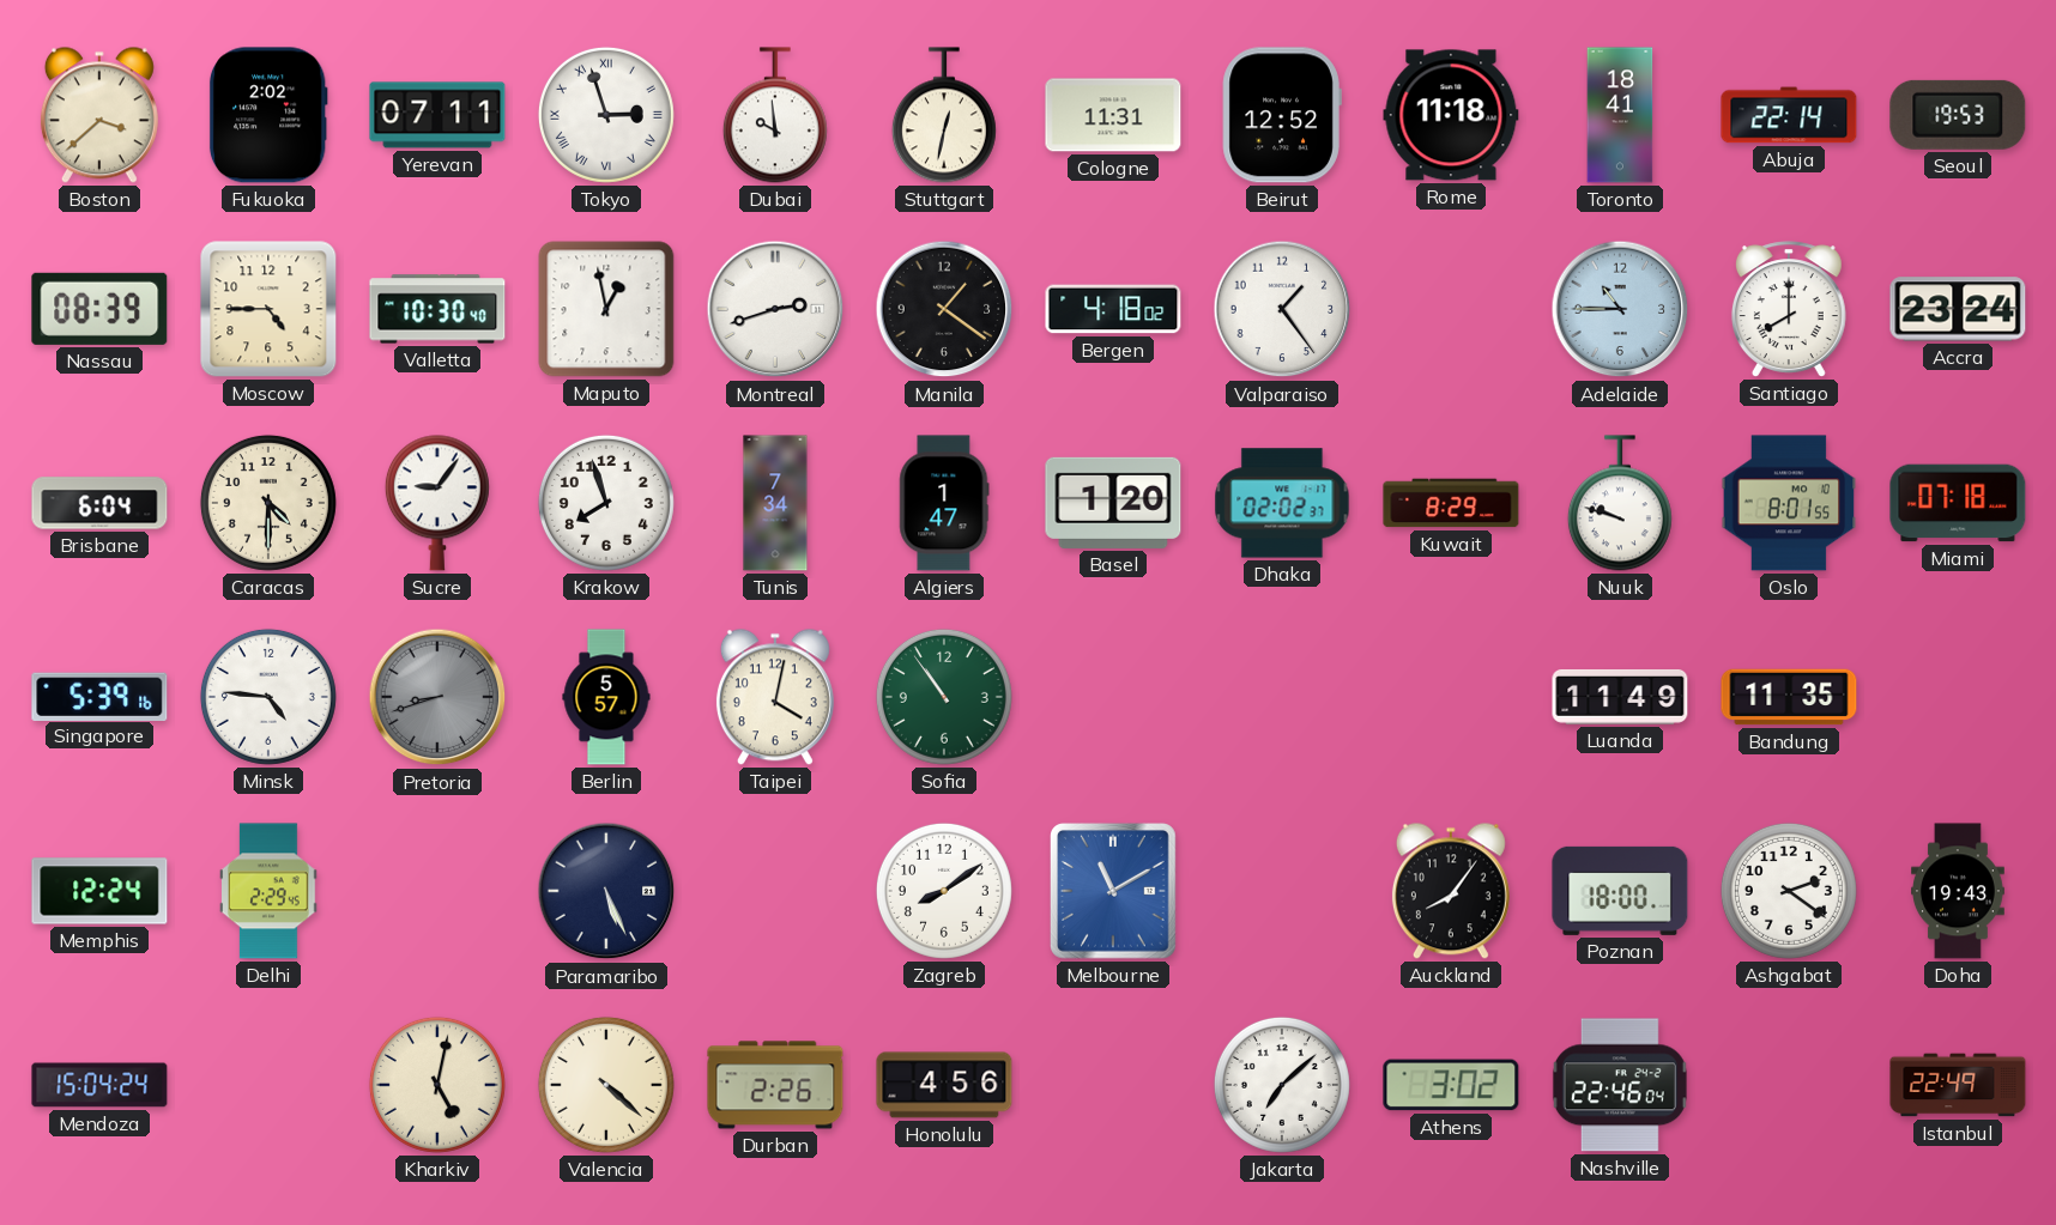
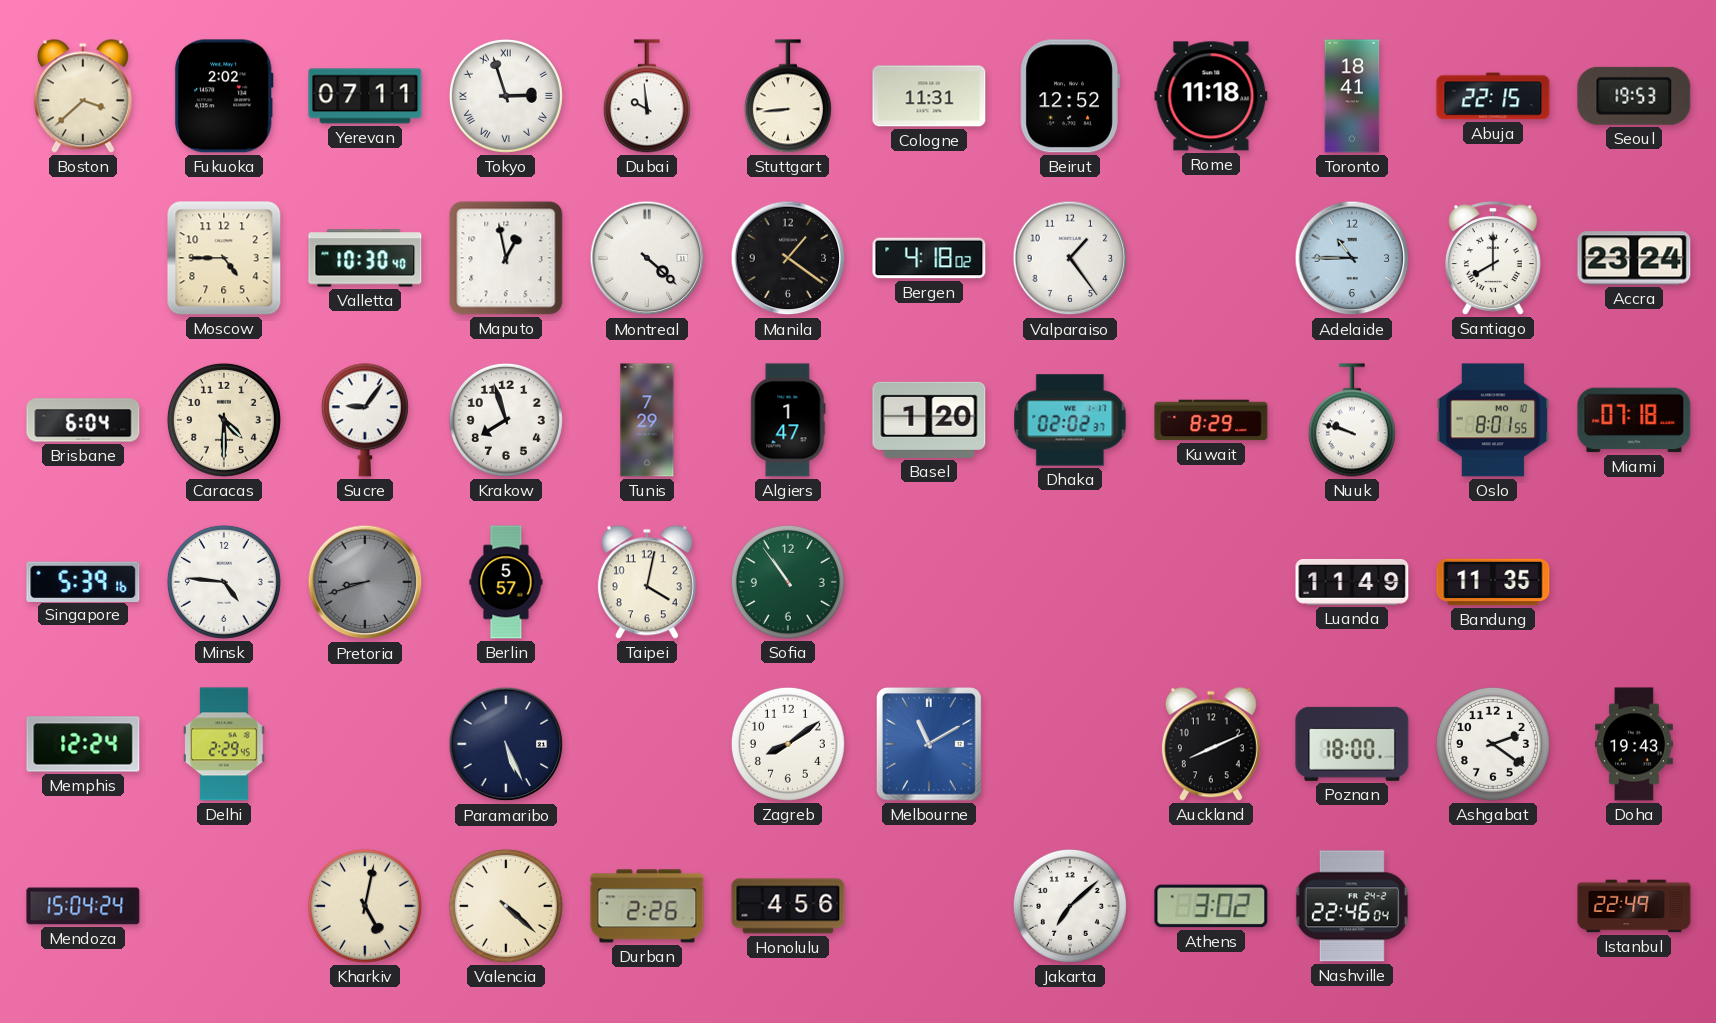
Stuttgart: 12:32 -> 8:44 (788, 96)
Abuja: 22:14 -> 22:15 (1493, 96)
Nassau: 08:39 -> none (99, 309)
Montreal: 2:42 -> 4:22 (647, 258)
Tunis: 7:34 -> 7:29 (647, 420)
Auckland: 8:06 -> 8:11 (1211, 744)
